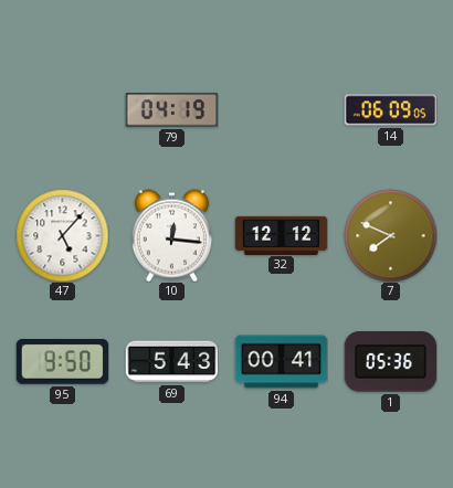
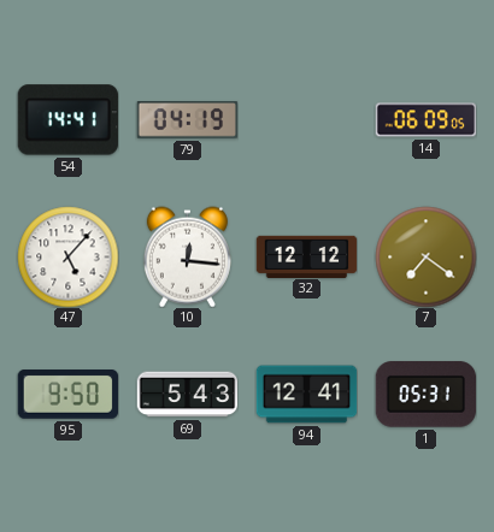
54: none -> 14:41 (67, 120)
7: 7:49 -> 7:21 (425, 256)
94: 00:41 -> 12:41 (306, 395)
1: 05:36 -> 05:31 (425, 395)
